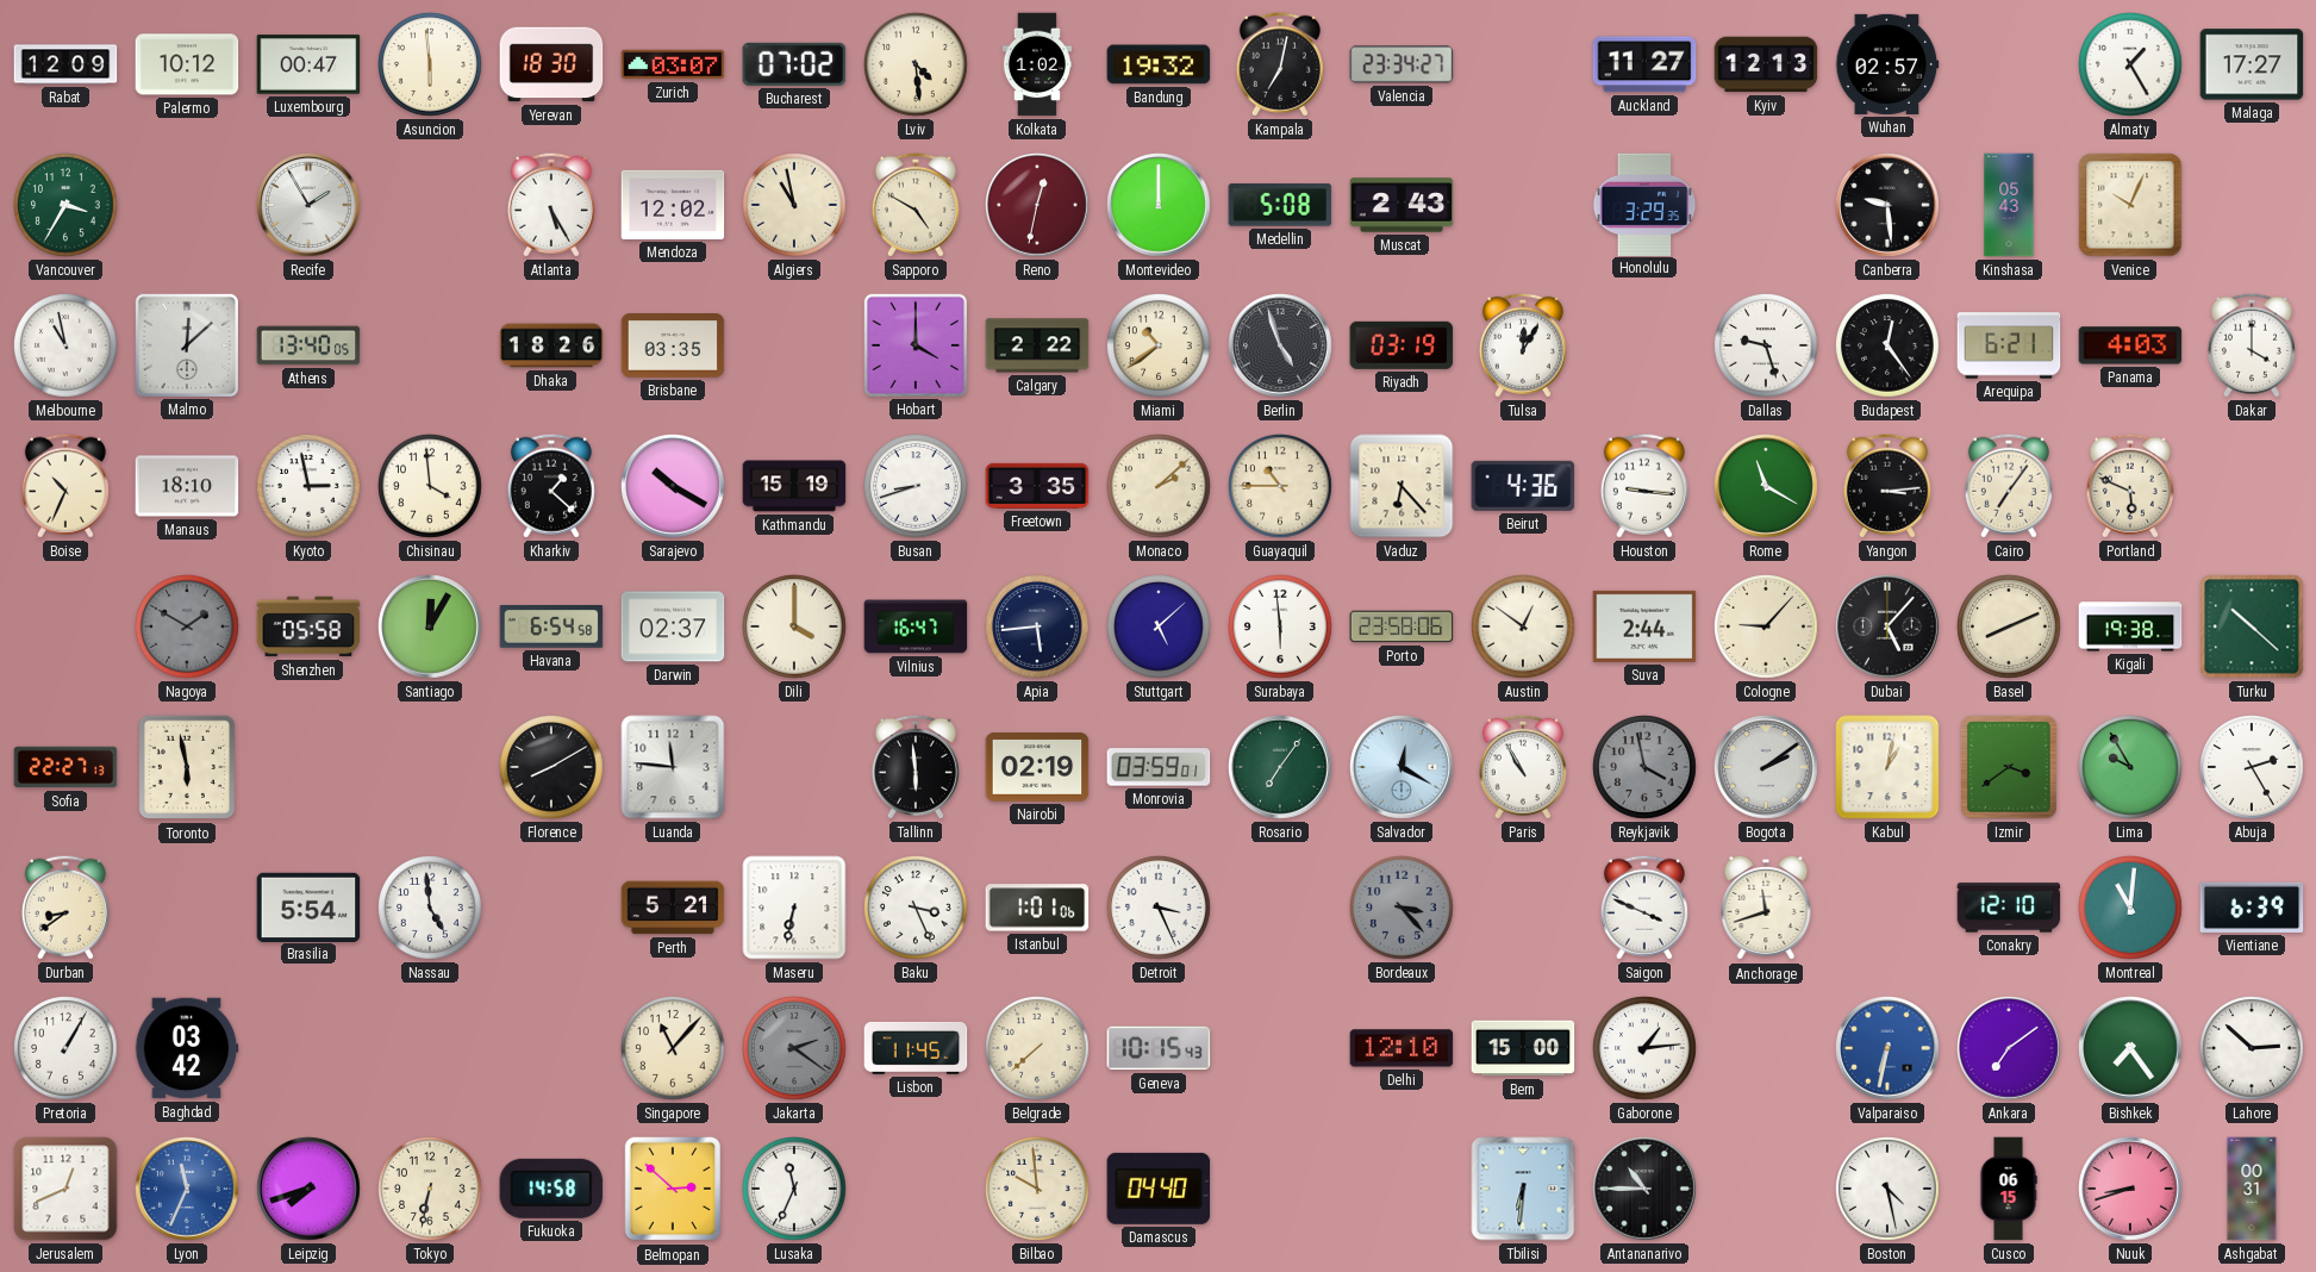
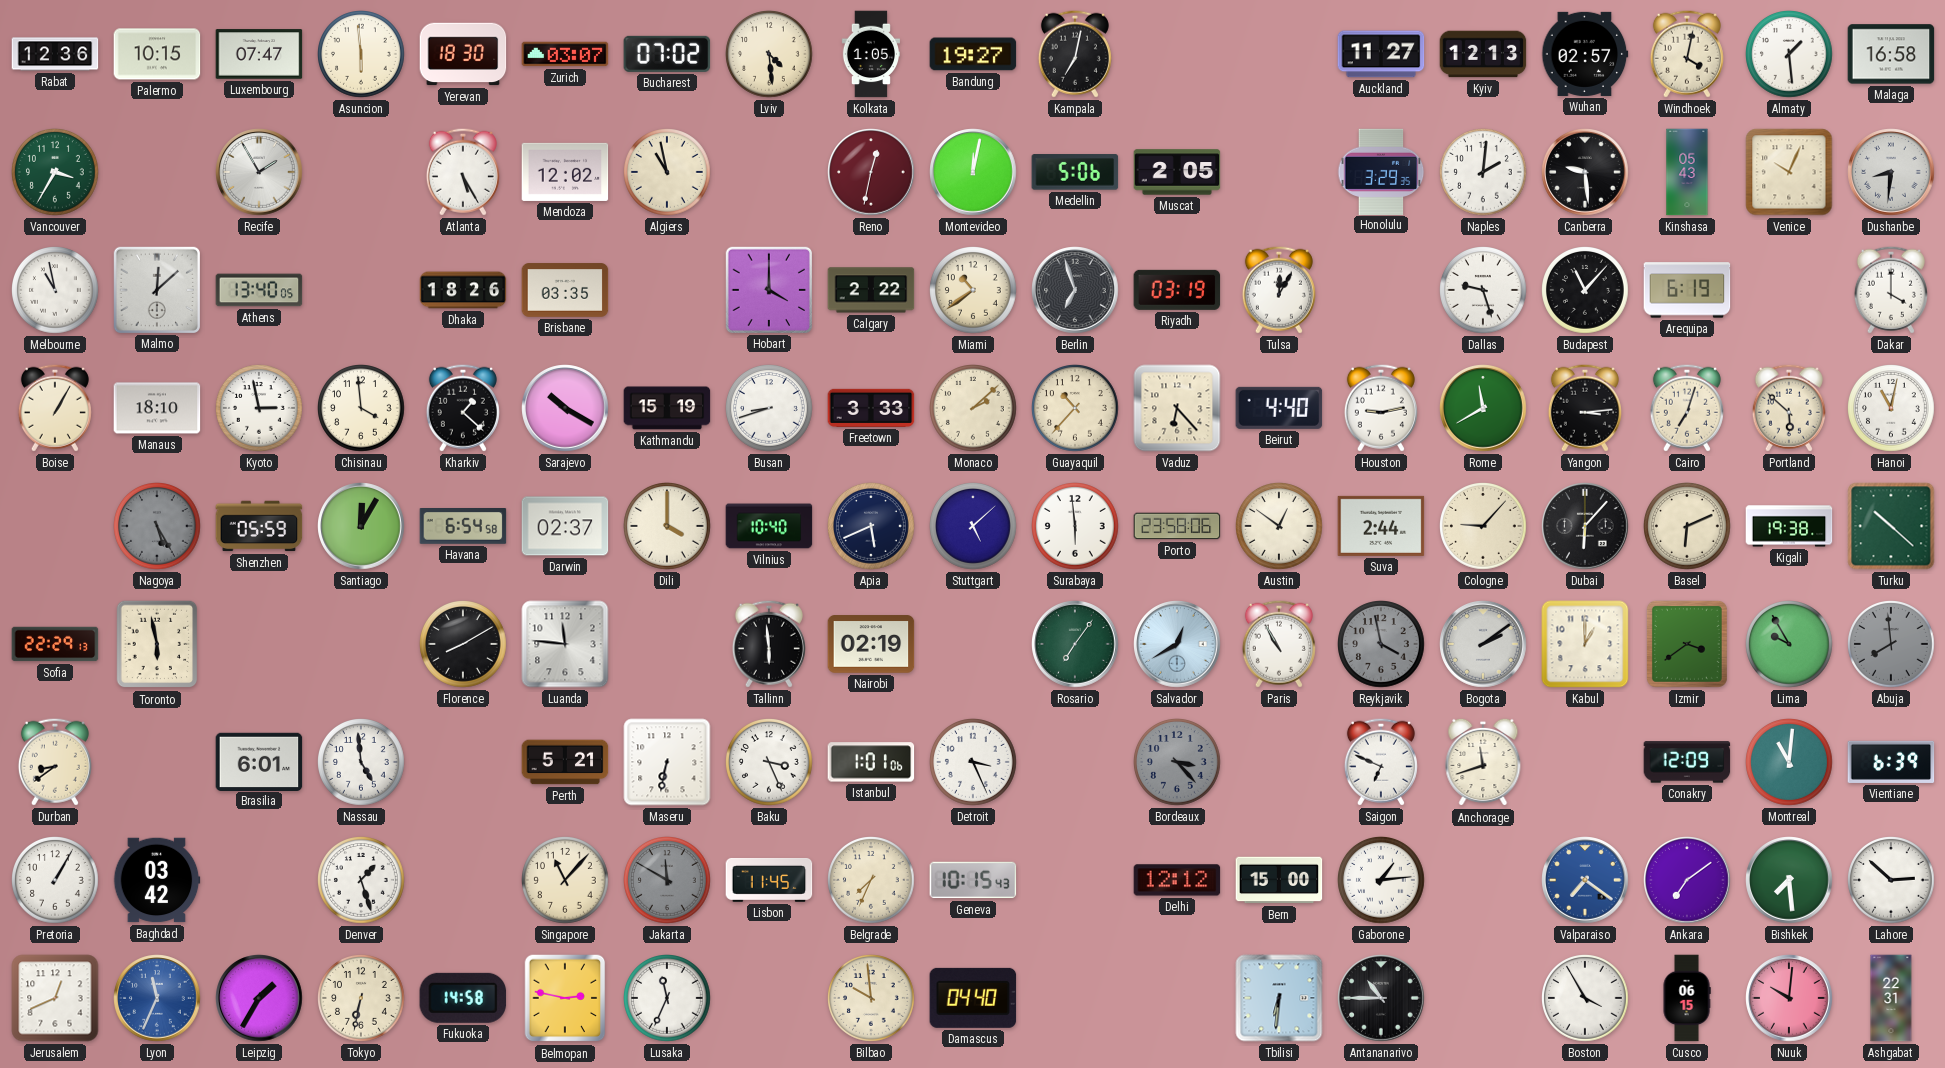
Rabat: 12:09 -> 12:36 (55, 54)
Palermo: 10:12 -> 10:15 (157, 54)
Luxembourg: 00:47 -> 07:47 (259, 54)
Kolkata: 1:02 -> 1:05 (870, 54)
Bandung: 19:32 -> 19:27 (973, 54)
Valencia: 23:34 -> none (1402, 64)
Windhoek: none -> 4:02 (1687, 54)
Almaty: 1:25 -> 1:29 (1790, 55)
Malaga: 17:27 -> 16:58 (1891, 54)
Sapporo: 4:50 -> none (916, 205)
Montevideo: 12:00 -> 12:02 (973, 172)
Medellin: 5:08 -> 5:06 (1075, 172)
Muscat: 2:43 -> 2:05 (1177, 172)
Naples: none -> 2:01 (1484, 173)
Dushanbe: none -> 8:31 (1891, 172)
Berlin: 4:57 -> 6:57 (1075, 290)
Budapest: 12:24 -> 11:07 (1586, 291)
Arequipa: 6:21 -> 6:19 (1687, 290)
Panama: 4:03 -> none (2130, 345)
Boise: 10:34 -> 1:05 (55, 408)
Freetown: 3:35 -> 3:33 (871, 408)
Guayaquil: 10:45 -> 10:37 (1076, 409)
Beirut: 4:36 -> 4:40 (1279, 408)
Houston: 9:16 -> 9:13 (1381, 408)
Rome: 11:20 -> 11:40 (1483, 408)
Cairo: 7:06 -> 7:03 (1687, 408)
Portland: 5:49 -> 5:52 (1789, 408)
Hanoi: none -> 11:02 (1892, 409)
Nagoya: 1:50 -> 5:25 (158, 527)
Shenzhen: 05:58 -> 05:59 (259, 526)
Vilnius: 16:47 -> 10:40 (769, 526)
Apia: 5:44 -> 5:41 (872, 527)
Dubai: 5:07 -> 6:07 (1585, 526)
Basel: 8:11 -> 6:11 (1688, 527)
Sofia: 22:27 -> 22:29 (55, 644)
Monrovia: 03:59 -> none (1159, 767)
Salvador: 12:20 -> 12:40 (1177, 644)
Kabul: 1:02 -> 1:00 (1585, 644)
Abuja: 2:25 -> 7:59 (1892, 645)
Abuja dial: white -> grey (1892, 645)
Brasilia: 5:54 -> 6:01 (259, 761)
Saigon: 3:49 -> 6:49 (1381, 762)
Conakry: 12:10 -> 12:09 (1687, 762)
Denver: none -> 1:27 (362, 881)
Jakarta: 2:21 -> 11:50 (668, 881)
Belgrade: 7:38 -> 7:34 (872, 881)
Delhi: 12:10 -> 12:12 (1177, 880)
Valparaiso: 6:32 -> 7:21 (1585, 880)
Bishkek: 7:24 -> 7:29 (1789, 880)
Leipzig: 7:42 -> 1:35 (259, 998)
Belmopan: 2:52 -> 2:47 (565, 998)
Boston: 4:28 -> 3:55 (1586, 999)
Nuuk: 8:42 -> 10:01 (1789, 998)
Ashgabat: 00:31 -> 22:31 (1891, 998)
